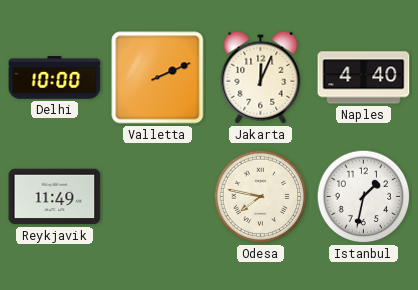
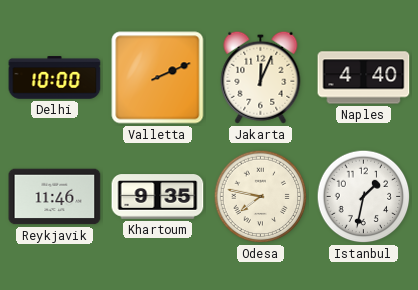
Reykjavik: 11:49 -> 11:46 (55, 197)
Khartoum: none -> 9:35 (158, 197)
